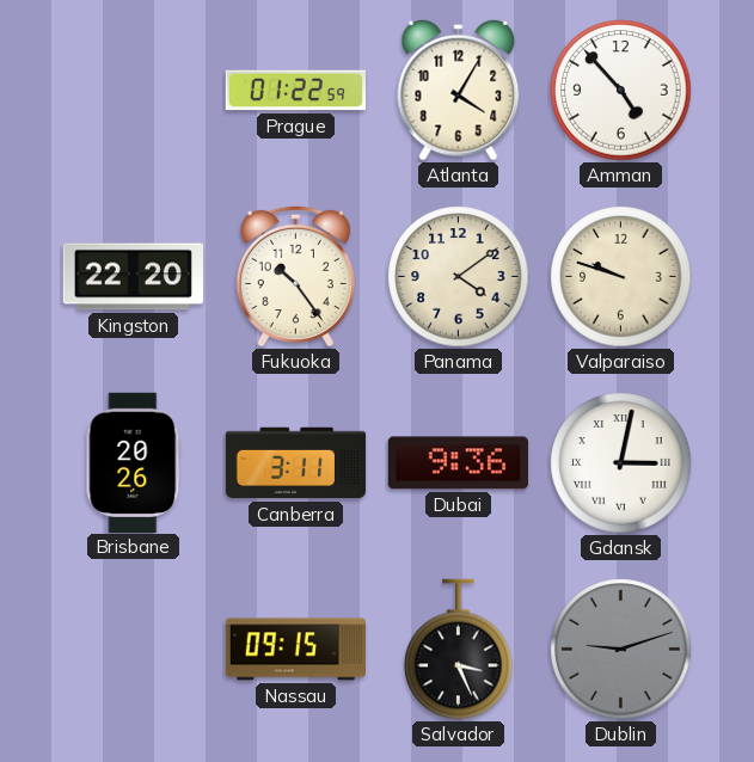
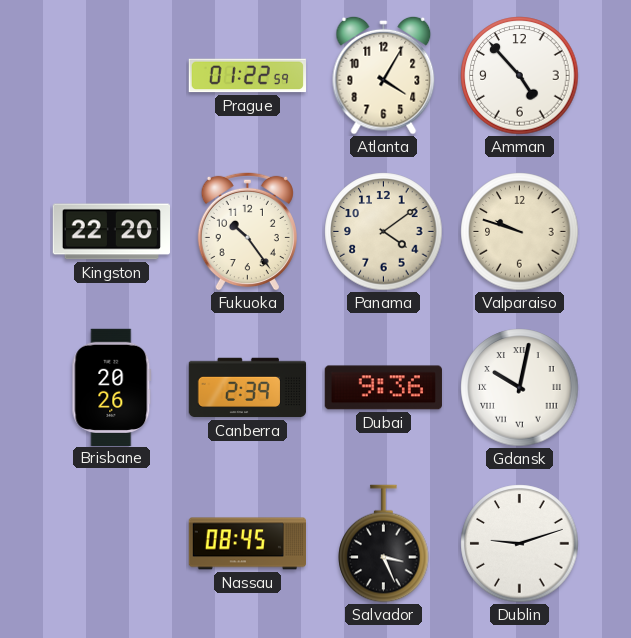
Canberra: 3:11 -> 2:39 (248, 388)
Gdansk: 3:02 -> 10:02 (520, 388)
Nassau: 09:15 -> 08:45 (247, 544)
Dublin dial: grey -> white (520, 544)
